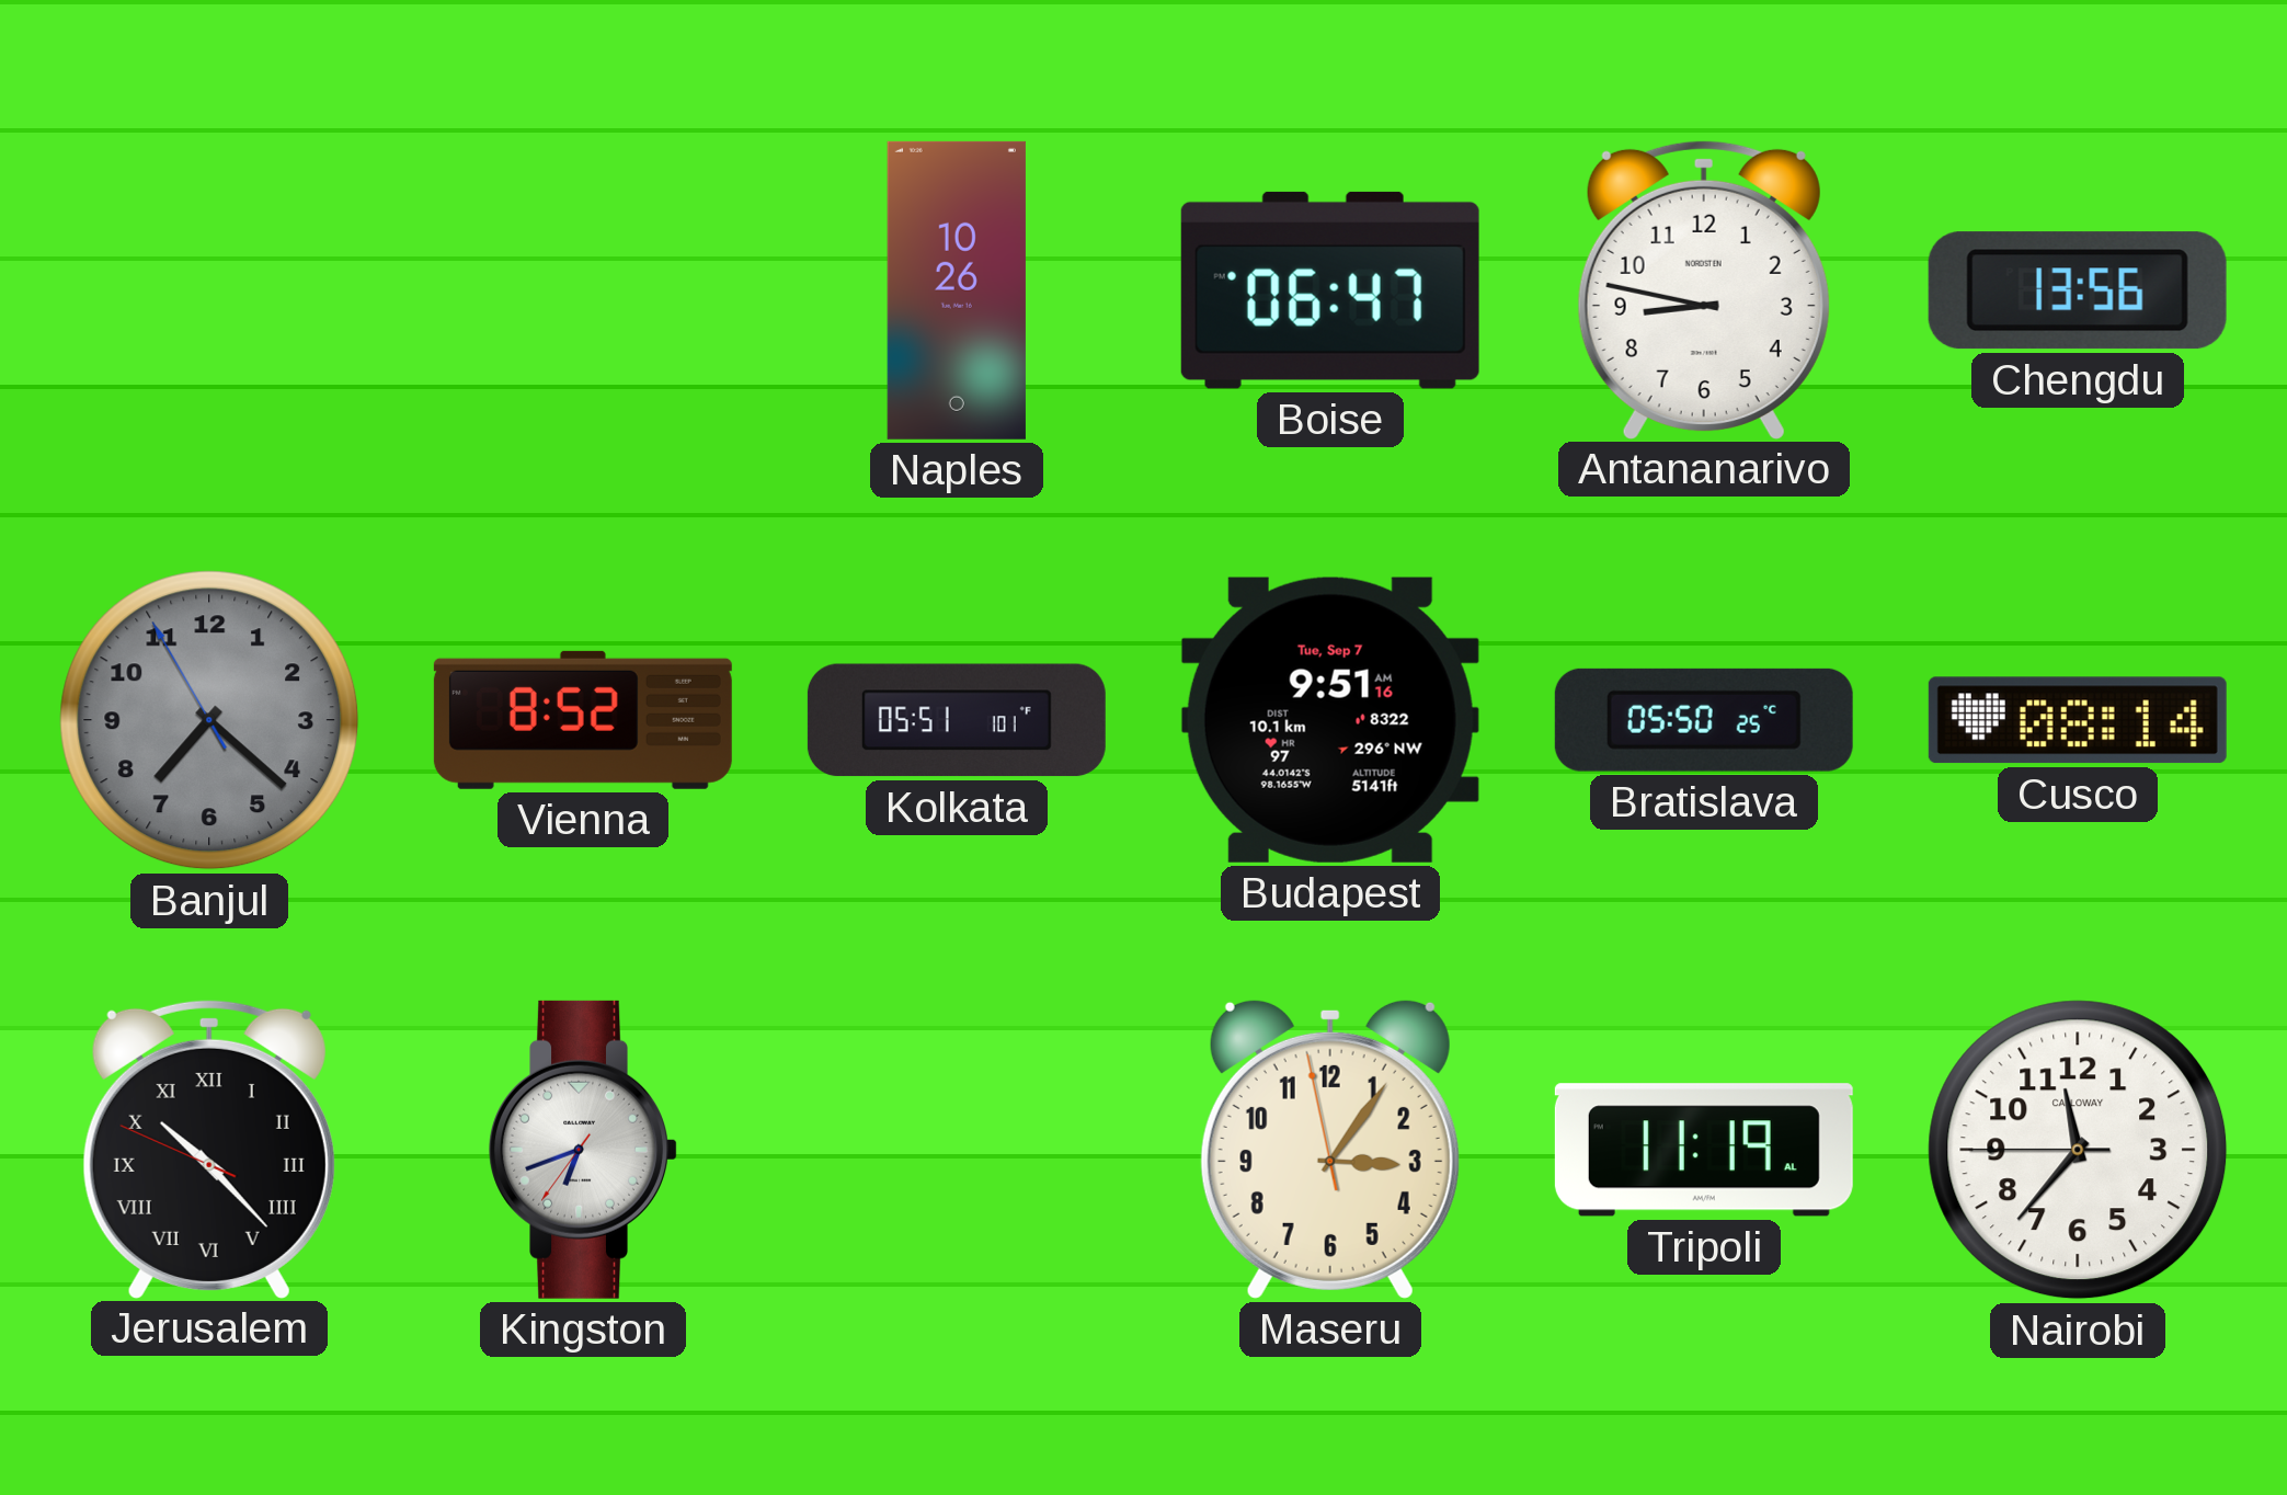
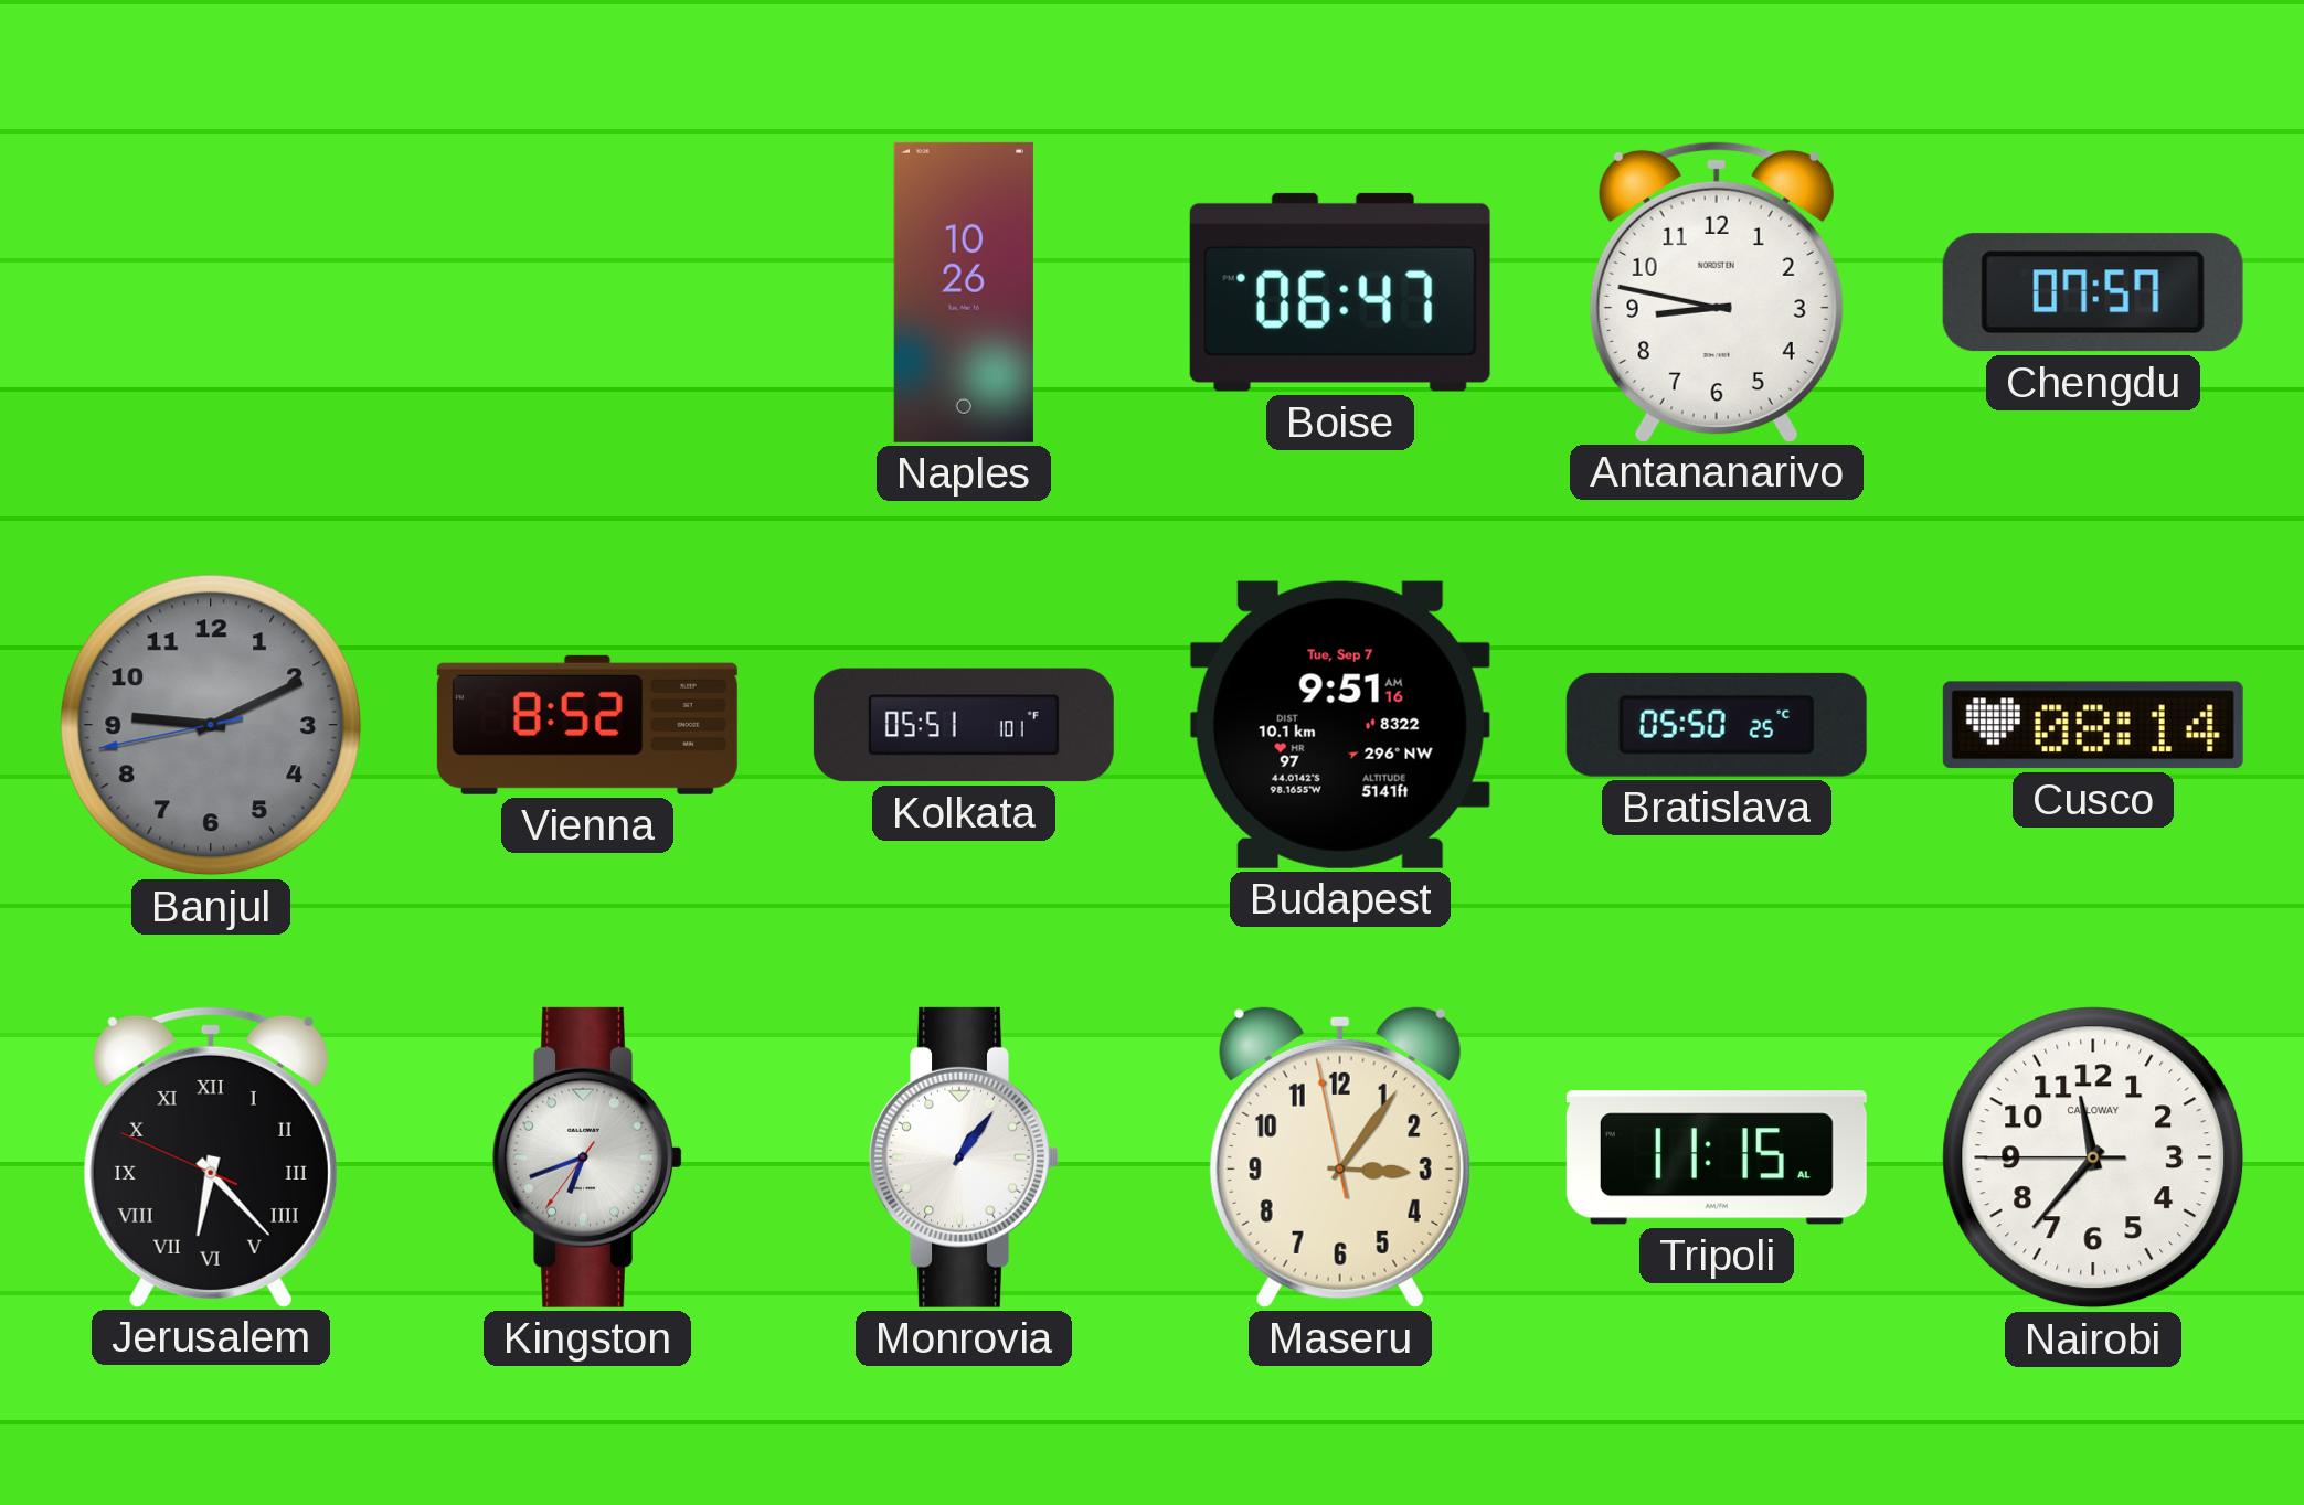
Chengdu: 13:56 -> 07:57 (2093, 292)
Banjul: 7:21 -> 9:10 (211, 725)
Jerusalem: 10:22 -> 6:22 (211, 1156)
Monrovia: none -> 1:06 (964, 1157)
Tripoli: 11:19 -> 11:15 (1717, 1157)
